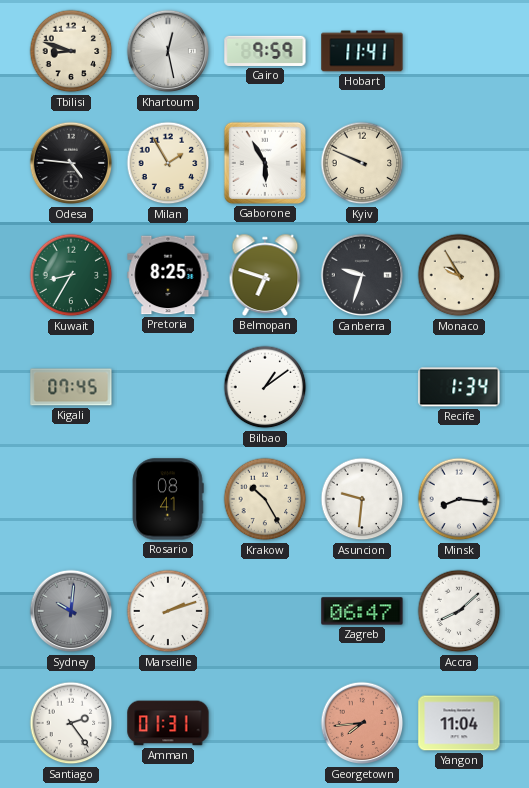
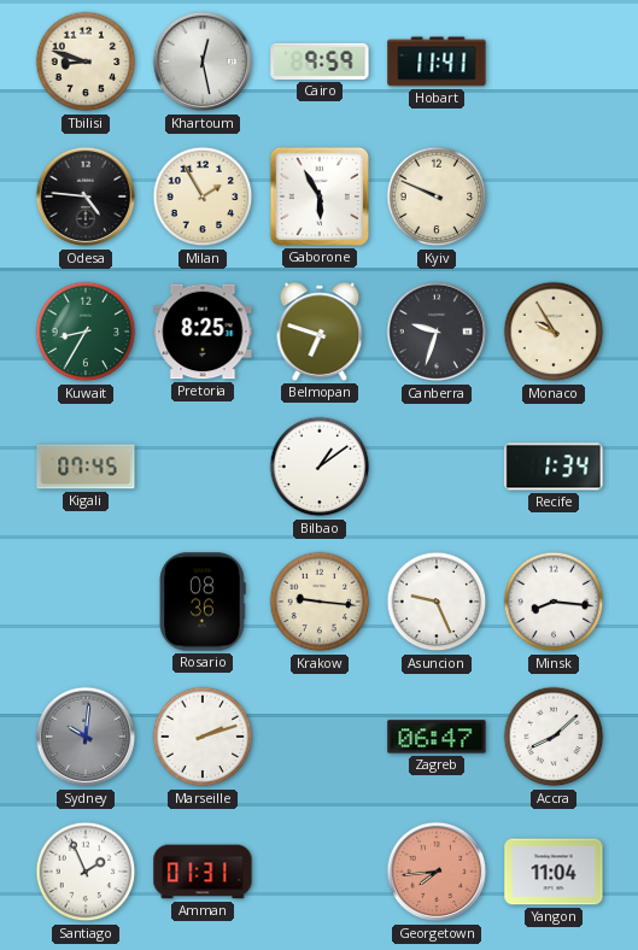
Rosario: 08:41 -> 08:36 (203, 602)
Krakow: 10:25 -> 9:16 (320, 602)
Asuncion: 9:31 -> 9:26 (437, 602)
Santiago: 2:24 -> 1:56 (86, 872)
